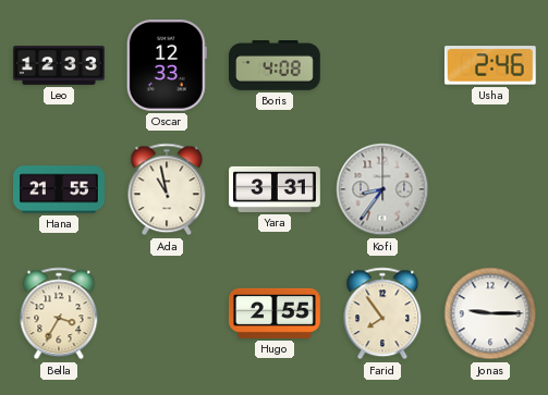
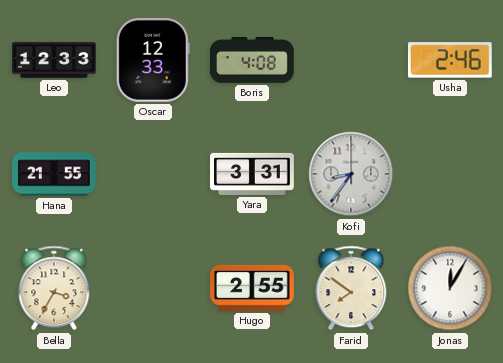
Ada: 10:58 -> none (167, 189)
Farid: 7:54 -> 7:51 (351, 288)
Jonas: 9:15 -> 12:05 (450, 288)
